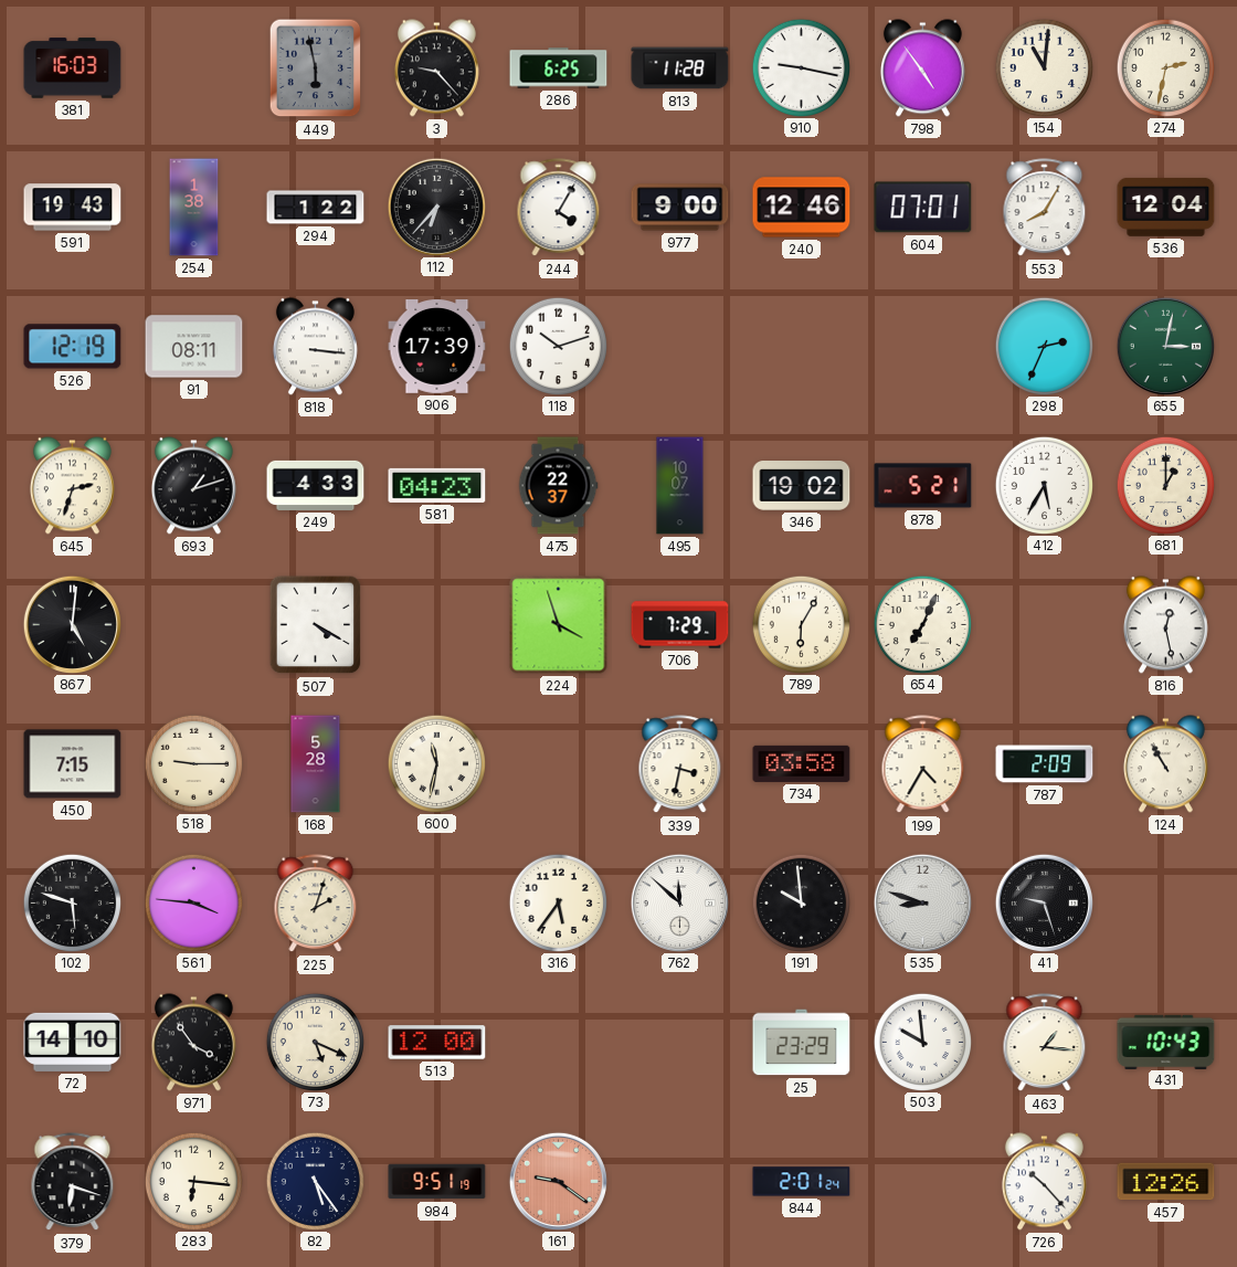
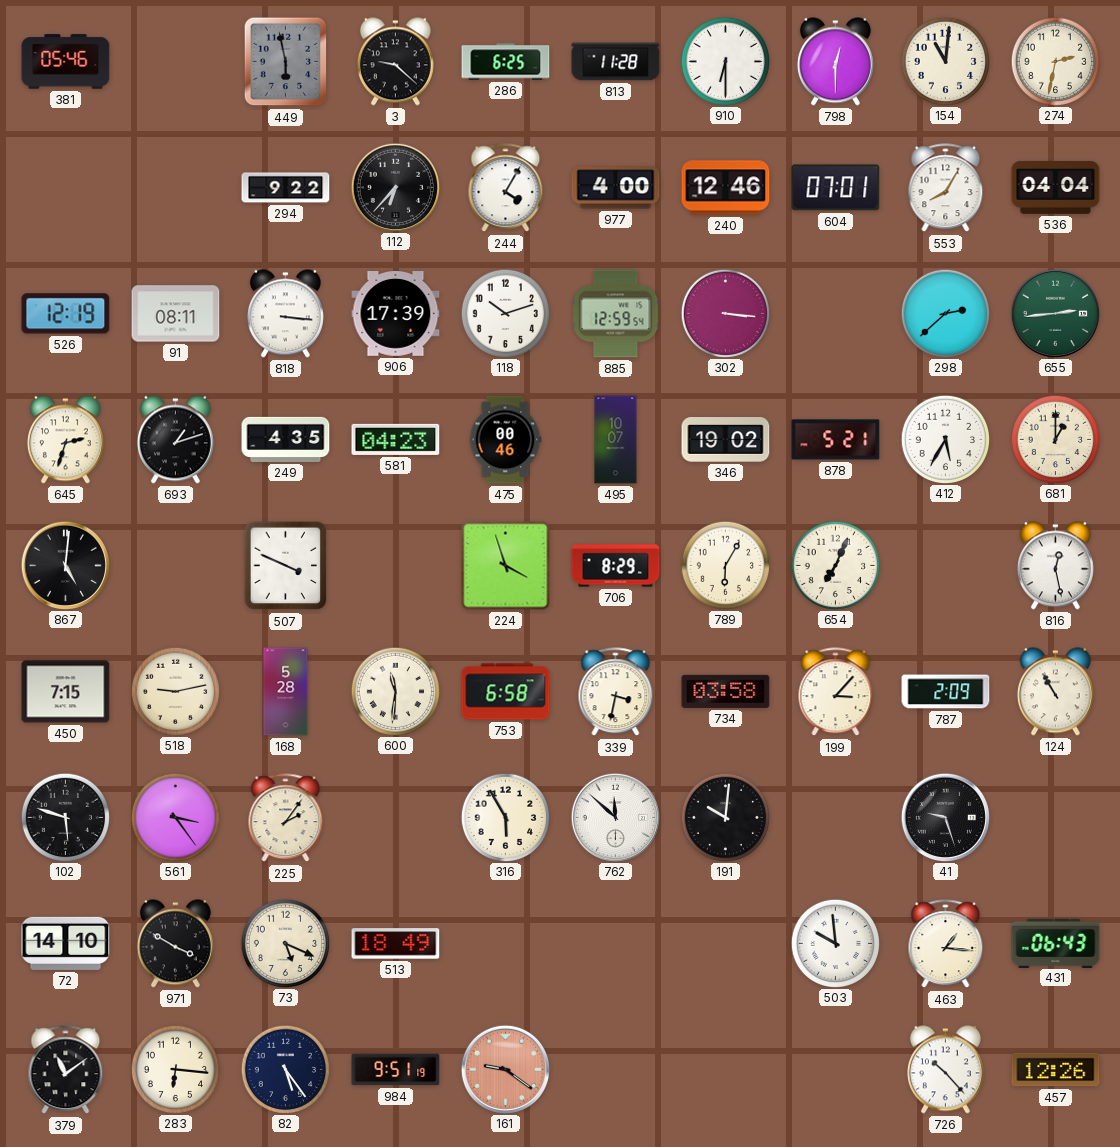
381: 16:03 -> 05:46 (66, 62)
3: 9:23 -> 9:22 (395, 62)
910: 9:17 -> 6:30 (725, 61)
798: 4:54 -> 12:30 (835, 62)
591: 19:43 -> none (73, 208)
254: 1:38 -> none (194, 208)
294: 1:22 -> 9:22 (286, 188)
977: 9:00 -> 4:00 (616, 188)
536: 12:04 -> 04:04 (1056, 187)
885: none -> 12:59 (616, 314)
302: none -> 3:16 (725, 313)
298: 2:34 -> 2:38 (945, 313)
655: 3:02 -> 2:44 (1055, 313)
249: 4:33 -> 4:35 (286, 439)
475: 22:37 -> 00:46 (505, 440)
507: 4:20 -> 3:49 (286, 566)
706: 7:29 -> 8:29 (616, 566)
518: 9:15 -> 9:13 (175, 691)
600: 11:32 -> 11:31 (395, 691)
753: none -> 6:58 (506, 692)
199: 4:35 -> 3:07 (836, 692)
561: 3:46 -> 3:24 (175, 817)
225: 2:03 -> 2:06 (286, 818)
316: 5:36 -> 5:55 (505, 817)
191: 9:59 -> 10:01 (725, 817)
535: 8:48 -> none (922, 902)
971: 3:54 -> 3:50 (175, 944)
513: 12:00 -> 18:49 (396, 944)
25: 23:29 -> none (802, 1043)
431: 10:43 -> 06:43 (1056, 943)
379: 6:18 -> 11:09 (66, 1070)
844: 2:01 -> none (802, 1182)
